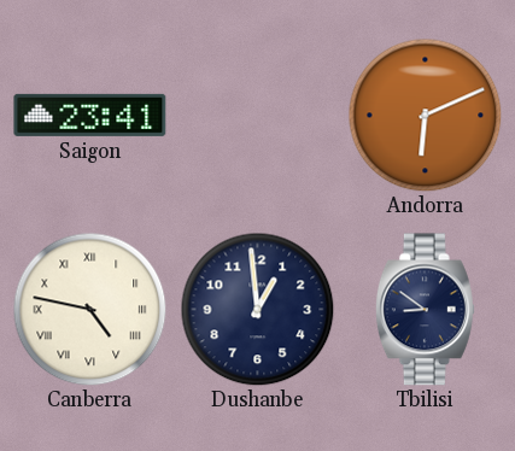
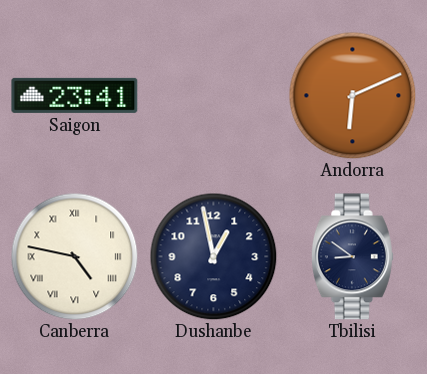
Dushanbe: 12:59 -> 12:58 (213, 256)
